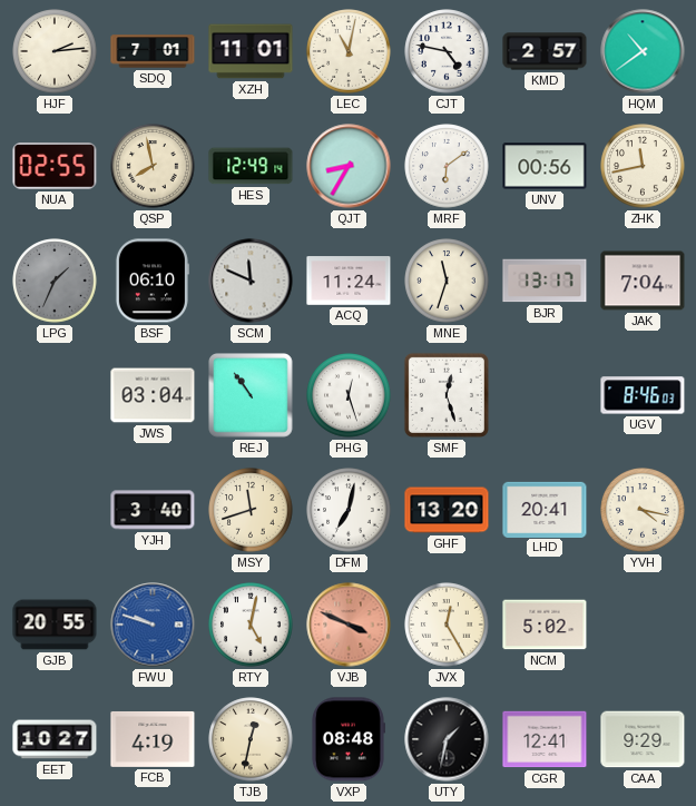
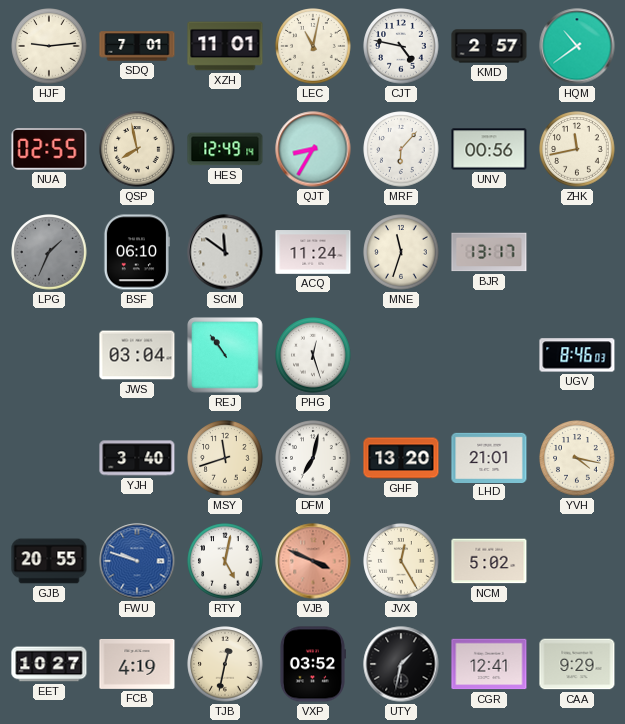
HJF: 2:14 -> 9:14 (49, 46)
MRF: 6:09 -> 6:07 (401, 149)
SCM: 11:49 -> 11:51 (225, 252)
JAK: 7:04 -> none (643, 281)
SMF: 12:27 -> none (447, 395)
LHD: 20:41 -> 21:01 (489, 457)
VXP: 08:48 -> 03:52 (312, 664)
